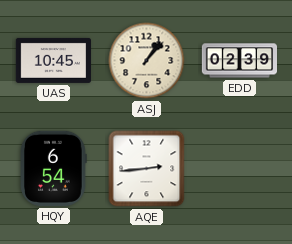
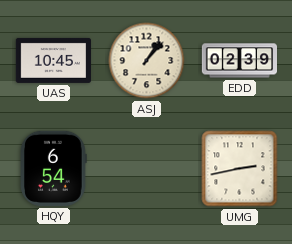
AQE: 2:44 -> none (147, 169)
UMG: none -> 2:43 (240, 169)
